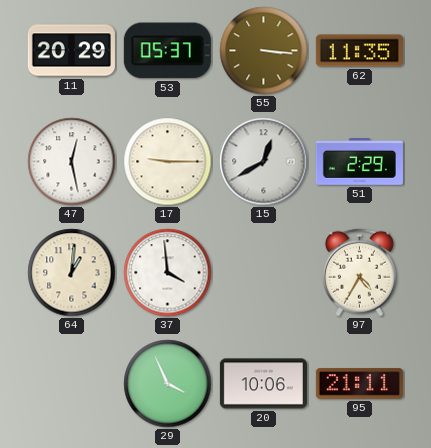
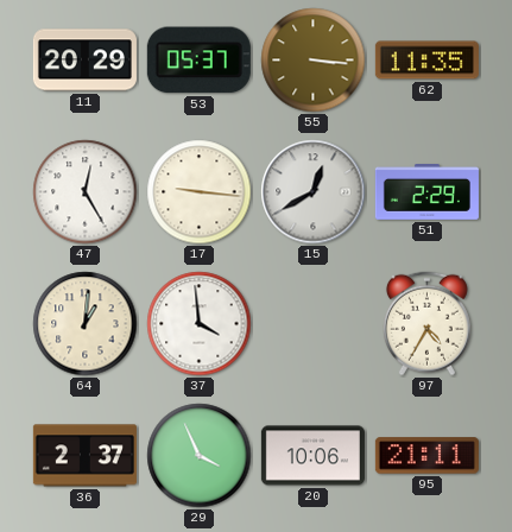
47: 12:28 -> 12:25 (86, 192)
17: 9:15 -> 9:16 (200, 192)
36: none -> 2:37 (84, 456)
